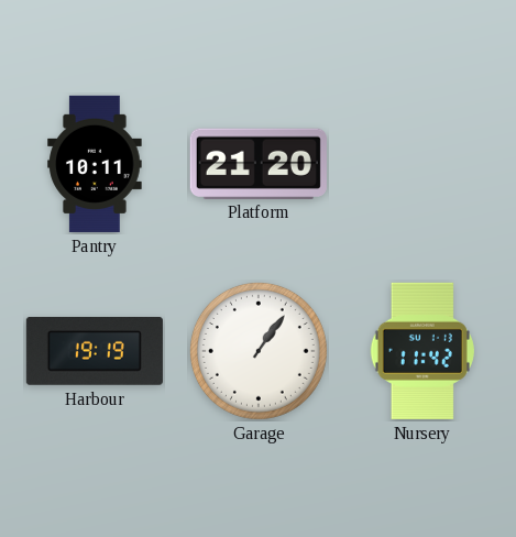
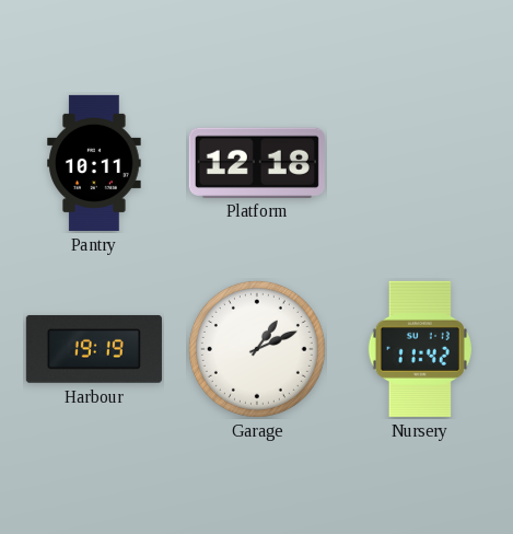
Platform: 21:20 -> 12:18 (257, 162)
Garage: 1:06 -> 1:11 (257, 349)
